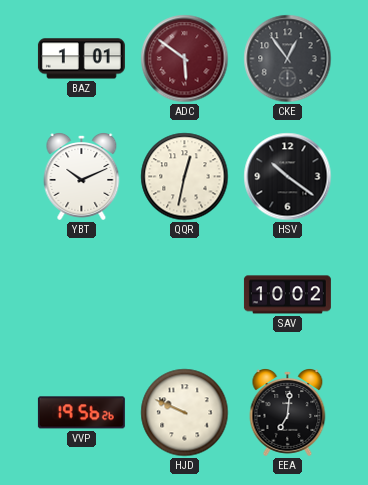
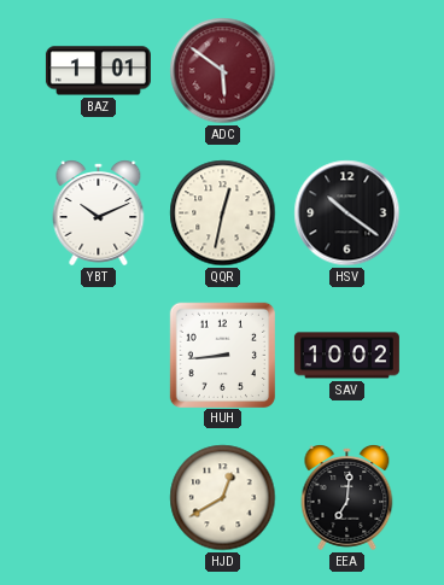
CKE: 12:54 -> none (288, 59)
HUH: none -> 8:44 (222, 355)
VVP: 19:56 -> none (81, 413)
HJD: 9:49 -> 12:40 (223, 498)
